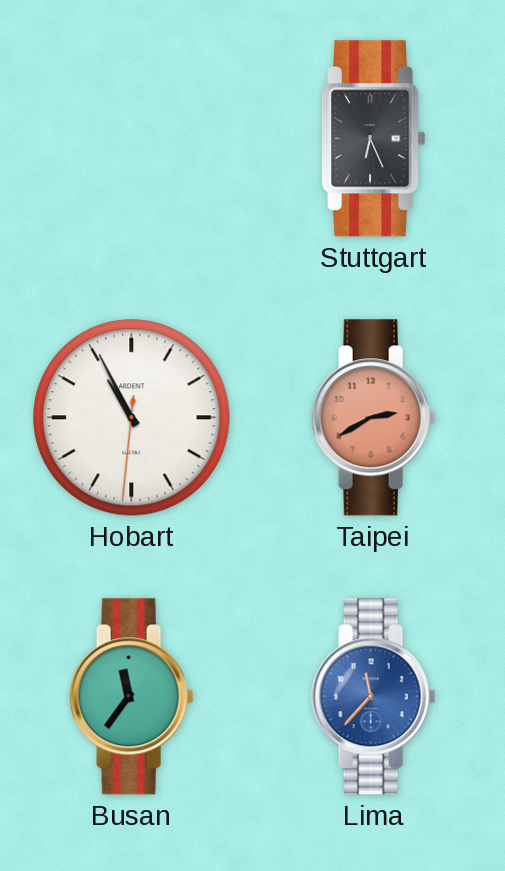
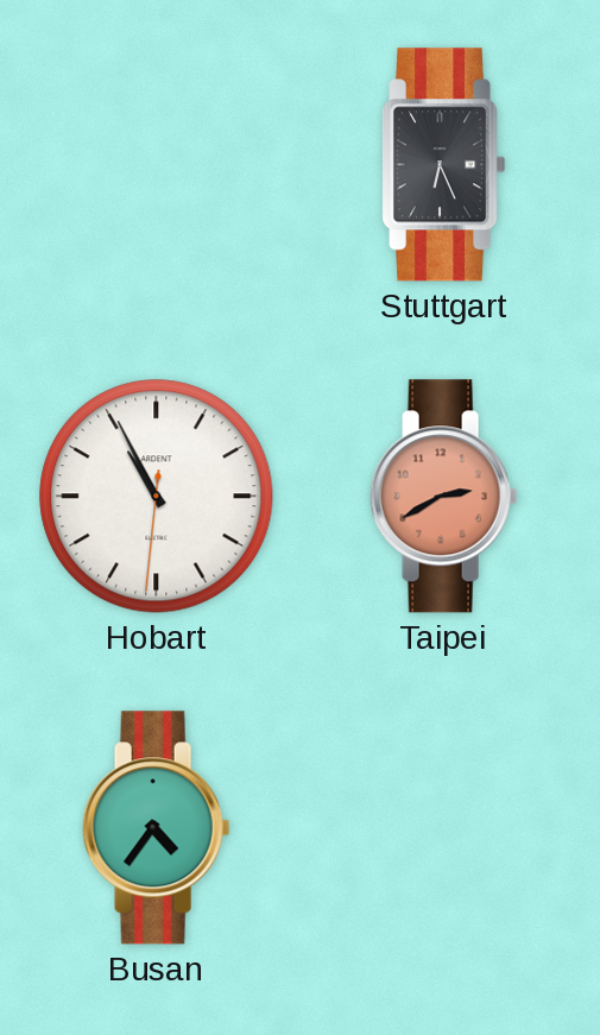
Busan: 11:36 -> 4:36 (157, 828)
Lima: 11:37 -> none (374, 697)
